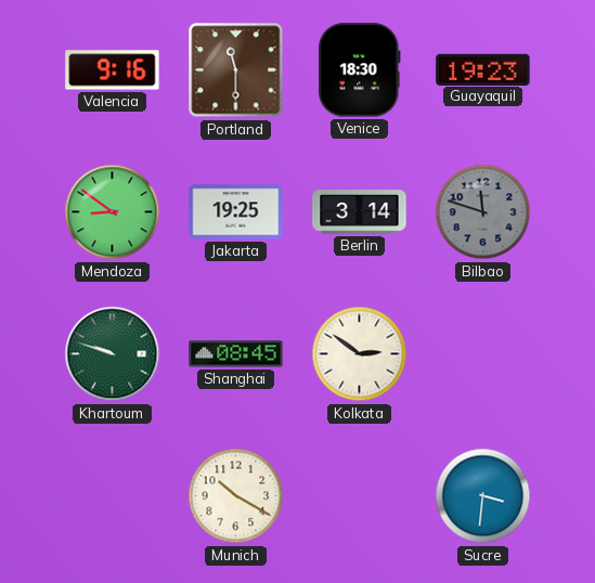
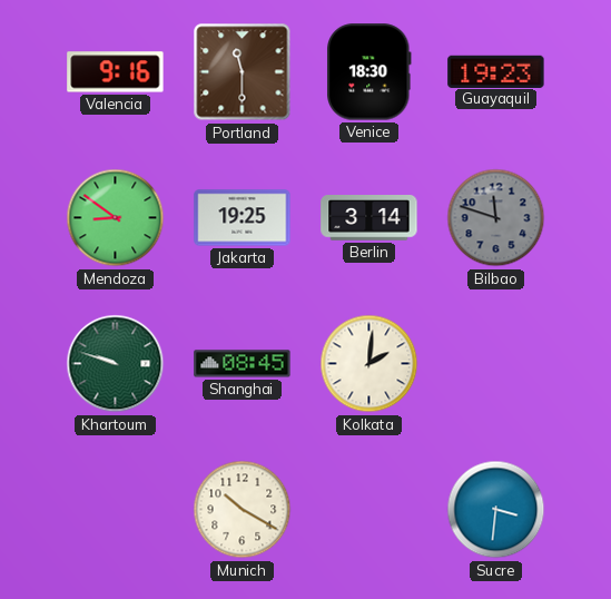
Kolkata: 2:51 -> 2:01 (369, 364)
